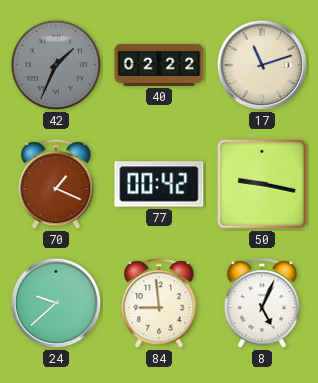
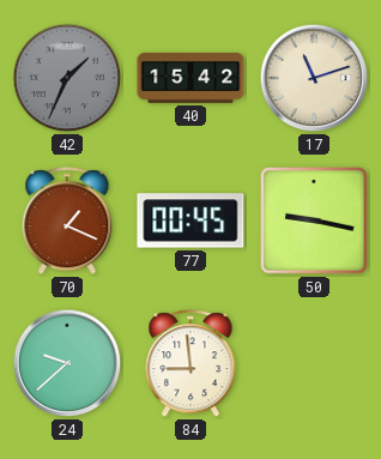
40: 02:22 -> 15:42 (190, 78)
77: 00:42 -> 00:45 (190, 221)
8: 5:04 -> none (262, 304)
